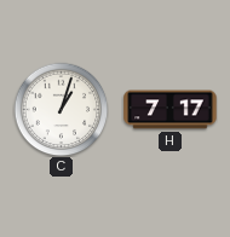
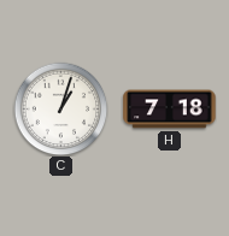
H: 7:17 -> 7:18 (170, 110)
